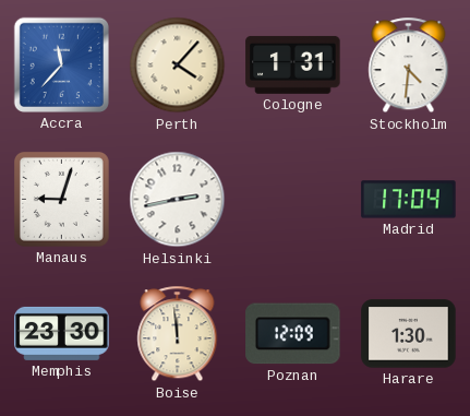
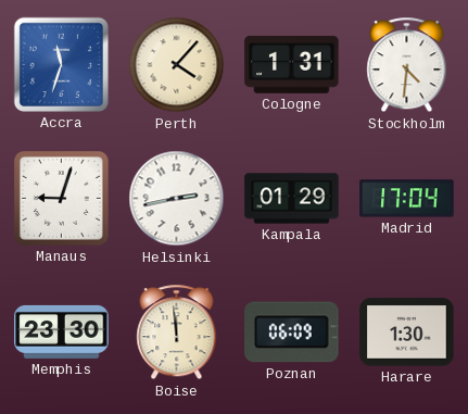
Accra: 11:37 -> 11:33 (61, 64)
Kampala: none -> 01:29 (292, 199)
Poznan: 12:09 -> 06:09 (292, 333)
